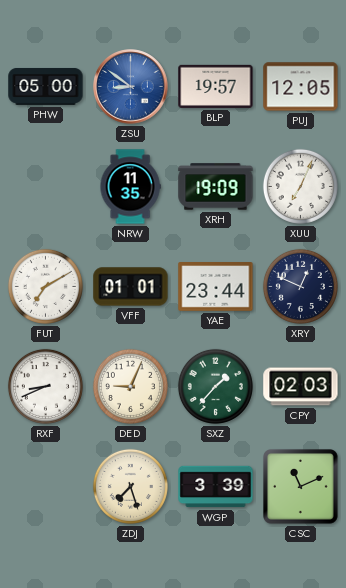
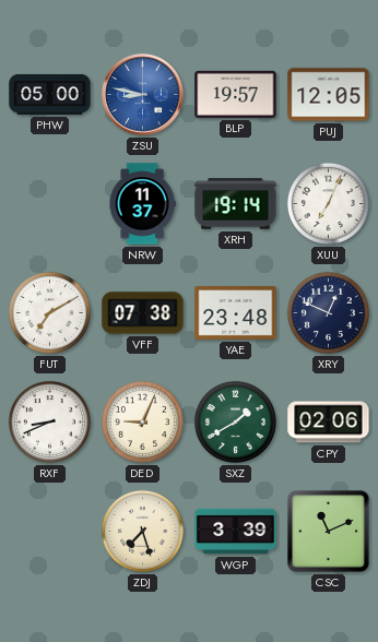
ZSU: 8:51 -> 8:47 (143, 95)
NRW: 11:35 -> 11:37 (142, 204)
XRH: 19:09 -> 19:14 (236, 204)
VFF: 01:01 -> 07:38 (143, 313)
YAE: 23:44 -> 23:48 (236, 313)
SXZ: 1:37 -> 1:40 (235, 421)
CPY: 02:03 -> 02:06 (329, 423)
